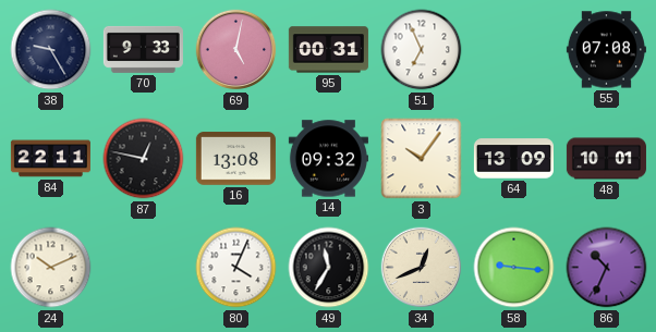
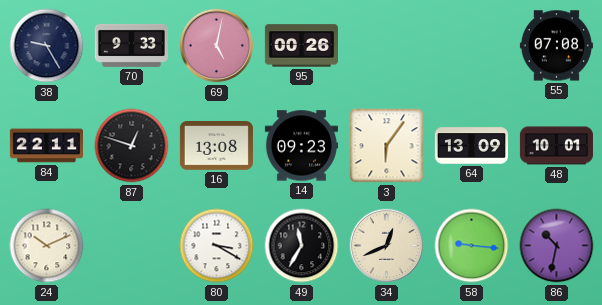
95: 00:31 -> 00:26 (301, 46)
51: 6:56 -> none (422, 50)
87: 12:47 -> 12:48 (132, 146)
14: 09:32 -> 09:23 (301, 146)
3: 10:06 -> 6:06 (387, 146)
80: 4:04 -> 3:20 (217, 246)
86: 10:34 -> 10:32 (557, 246)
